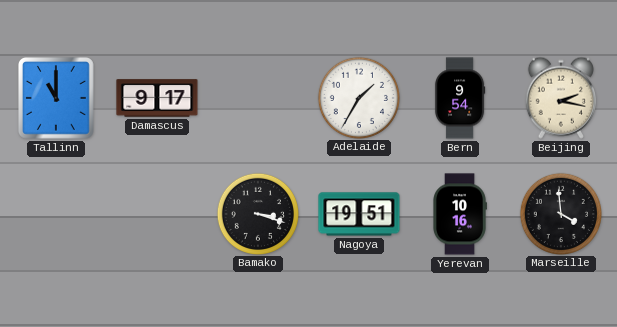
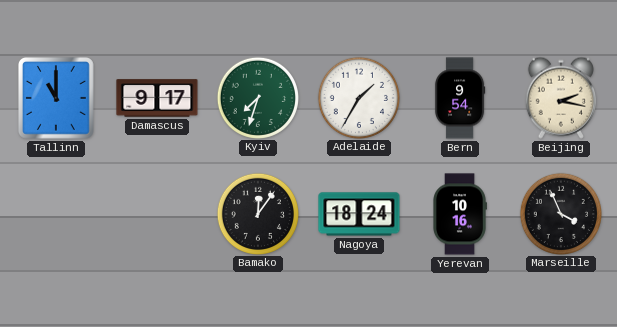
Kyiv: none -> 7:33 (257, 97)
Bamako: 3:18 -> 12:06 (257, 213)
Nagoya: 19:51 -> 18:24 (359, 214)
Marseille: 3:59 -> 3:56 (560, 213)
